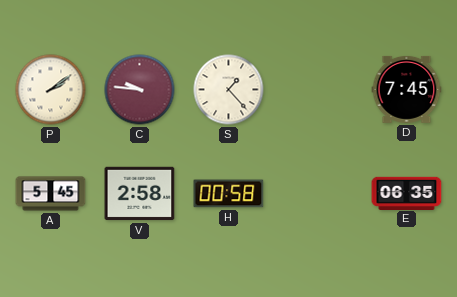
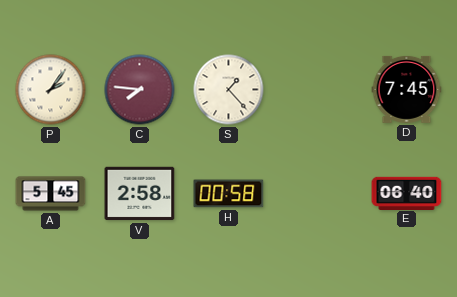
P: 2:09 -> 2:06 (51, 90)
C: 9:46 -> 7:46 (140, 90)
E: 06:35 -> 06:40 (407, 193)
